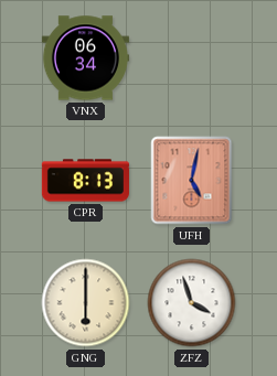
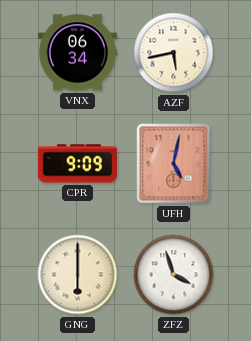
AZF: none -> 5:43 (174, 53)
CPR: 8:13 -> 9:09 (77, 164)
